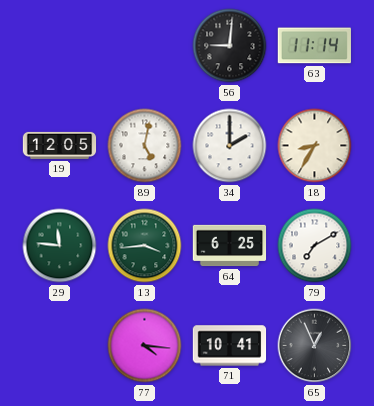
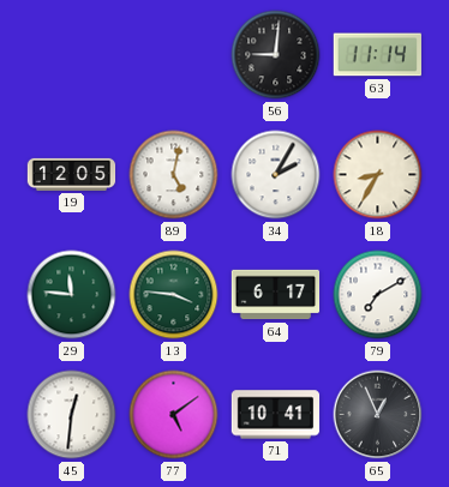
34: 2:00 -> 2:05 (276, 175)
13: 3:44 -> 3:46 (174, 295)
64: 6:25 -> 6:17 (276, 295)
45: none -> 12:31 (72, 415)
77: 4:16 -> 5:09 (174, 415)
